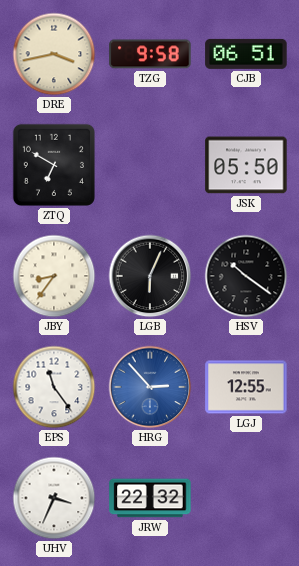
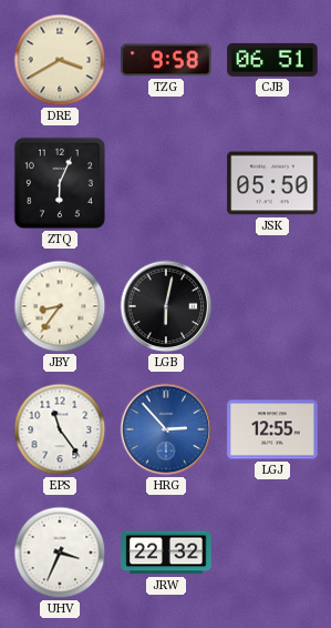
DRE: 3:43 -> 3:40 (60, 60)
ZTQ: 6:50 -> 6:04 (60, 183)
LGB: 6:04 -> 6:02 (166, 306)
HSV: 10:21 -> none (246, 276)
